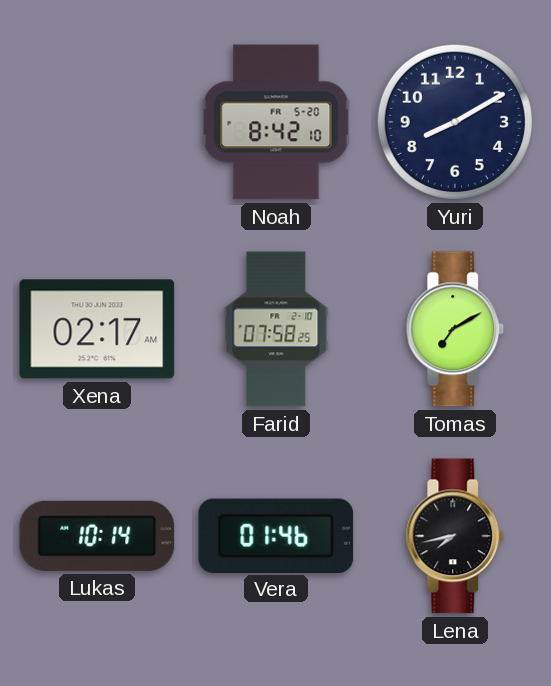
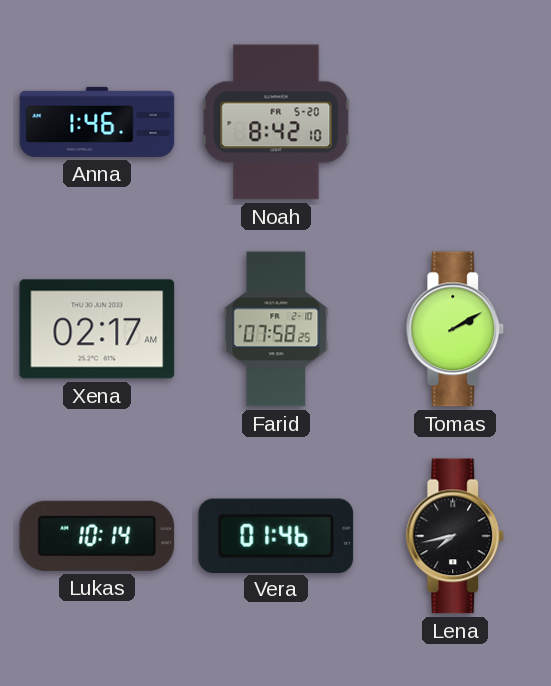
Anna: none -> 1:46 (97, 122)
Yuri: 8:10 -> none (455, 122)
Tomas: 7:10 -> 2:10 (455, 329)
